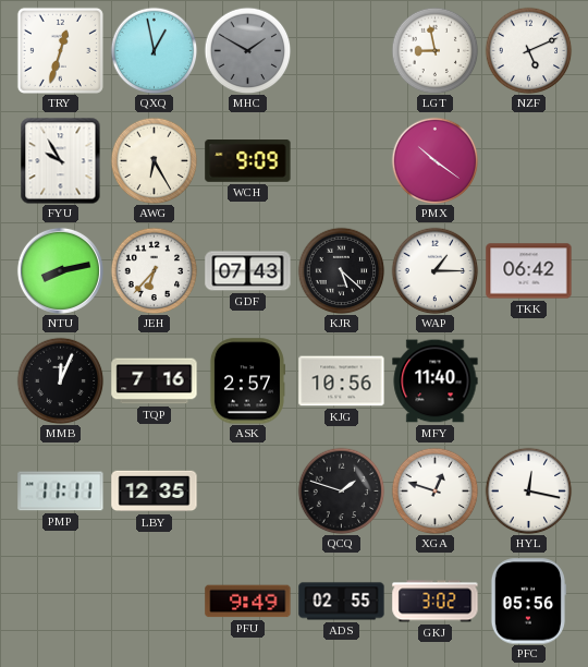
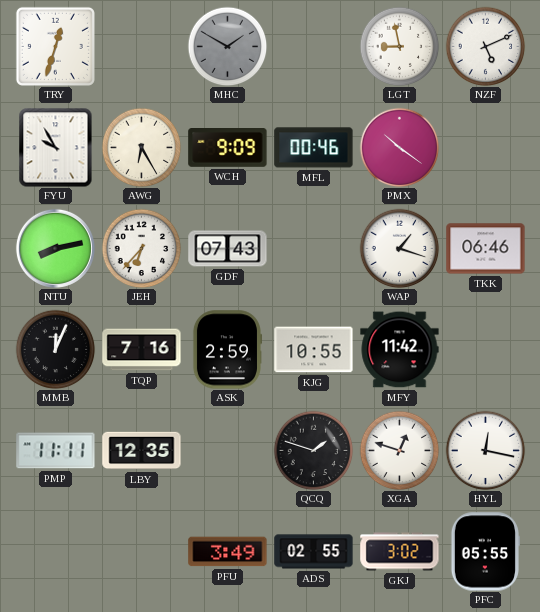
QXQ: 12:58 -> none (154, 50)
MFL: none -> 00:46 (314, 148)
KJR: 5:22 -> none (341, 270)
WAP: 1:15 -> 1:18 (399, 248)
TKK: 06:42 -> 06:46 (486, 249)
ASK: 2:57 -> 2:59 (226, 350)
KJG: 10:56 -> 10:55 (314, 350)
MFY: 11:40 -> 11:42 (400, 350)
PFU: 9:49 -> 3:49 (228, 552)
PFC: 05:56 -> 05:55 (485, 552)
